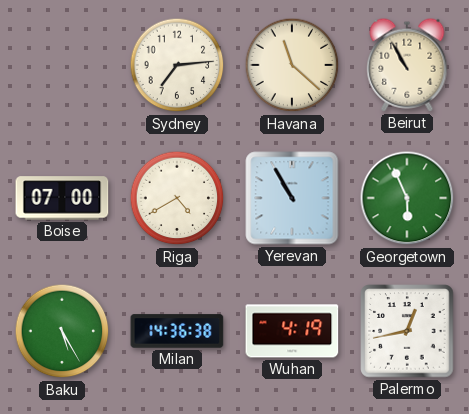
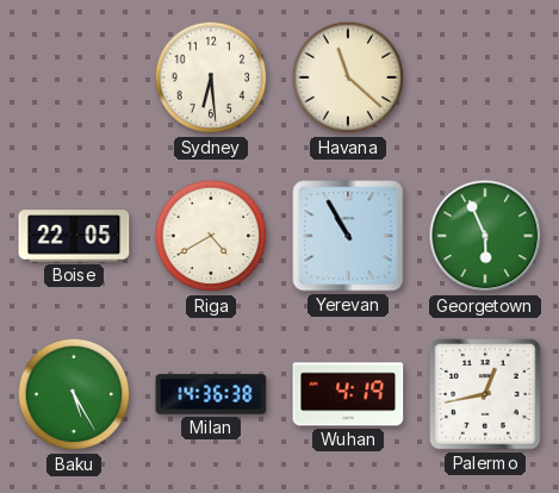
Sydney: 7:14 -> 6:29 (211, 77)
Beirut: 10:55 -> none (407, 65)
Boise: 07:00 -> 22:05 (74, 236)
